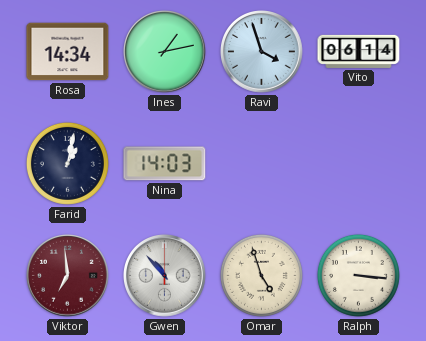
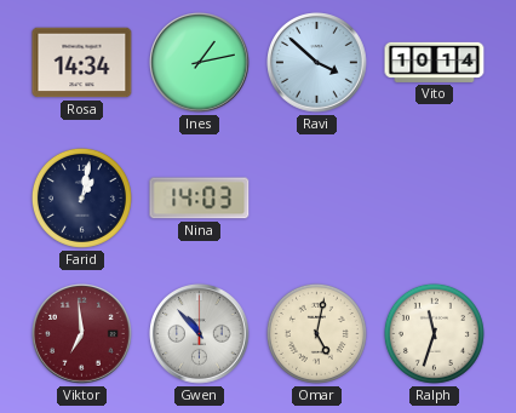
Ravi: 3:57 -> 3:52 (317, 63)
Vito: 06:14 -> 10:14 (435, 62)
Omar: 4:57 -> 5:02 (316, 333)
Ralph: 3:16 -> 11:33 (434, 333)
